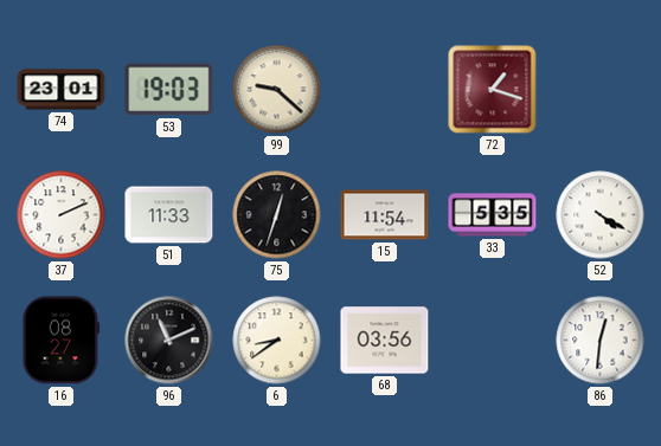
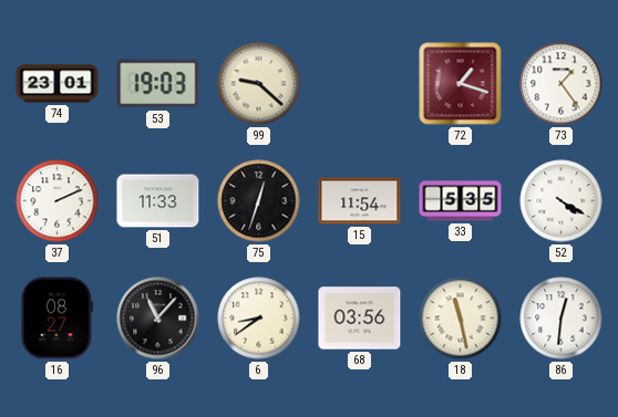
73: none -> 1:24 (562, 84)
96: 11:11 -> 11:07 (158, 319)
18: none -> 11:28 (461, 319)
